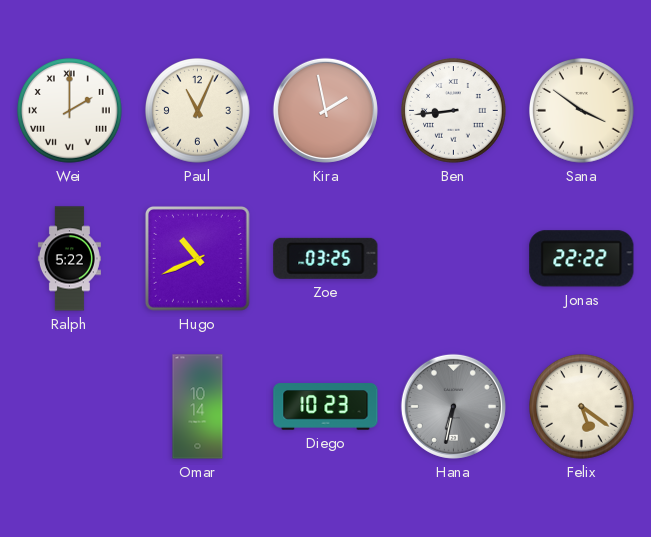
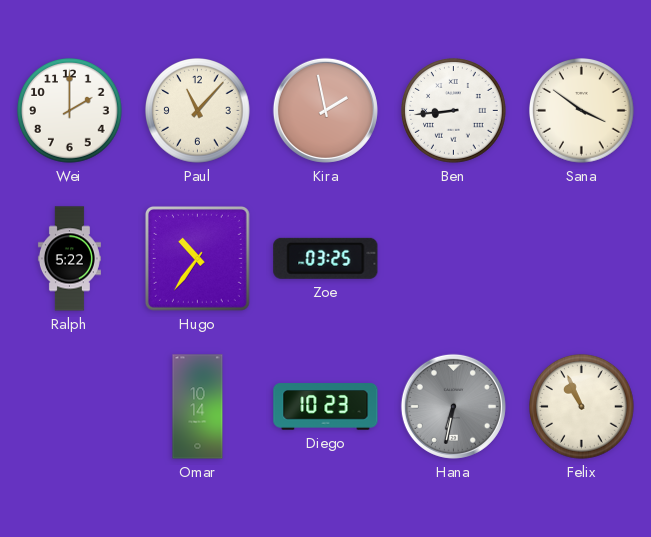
Wei numerals: Roman -> Arabic (70, 111)
Paul: 11:04 -> 11:07 (198, 111)
Hugo: 10:41 -> 10:36 (197, 258)
Jonas: 22:22 -> none (582, 259)
Felix: 5:21 -> 10:56 (582, 407)
